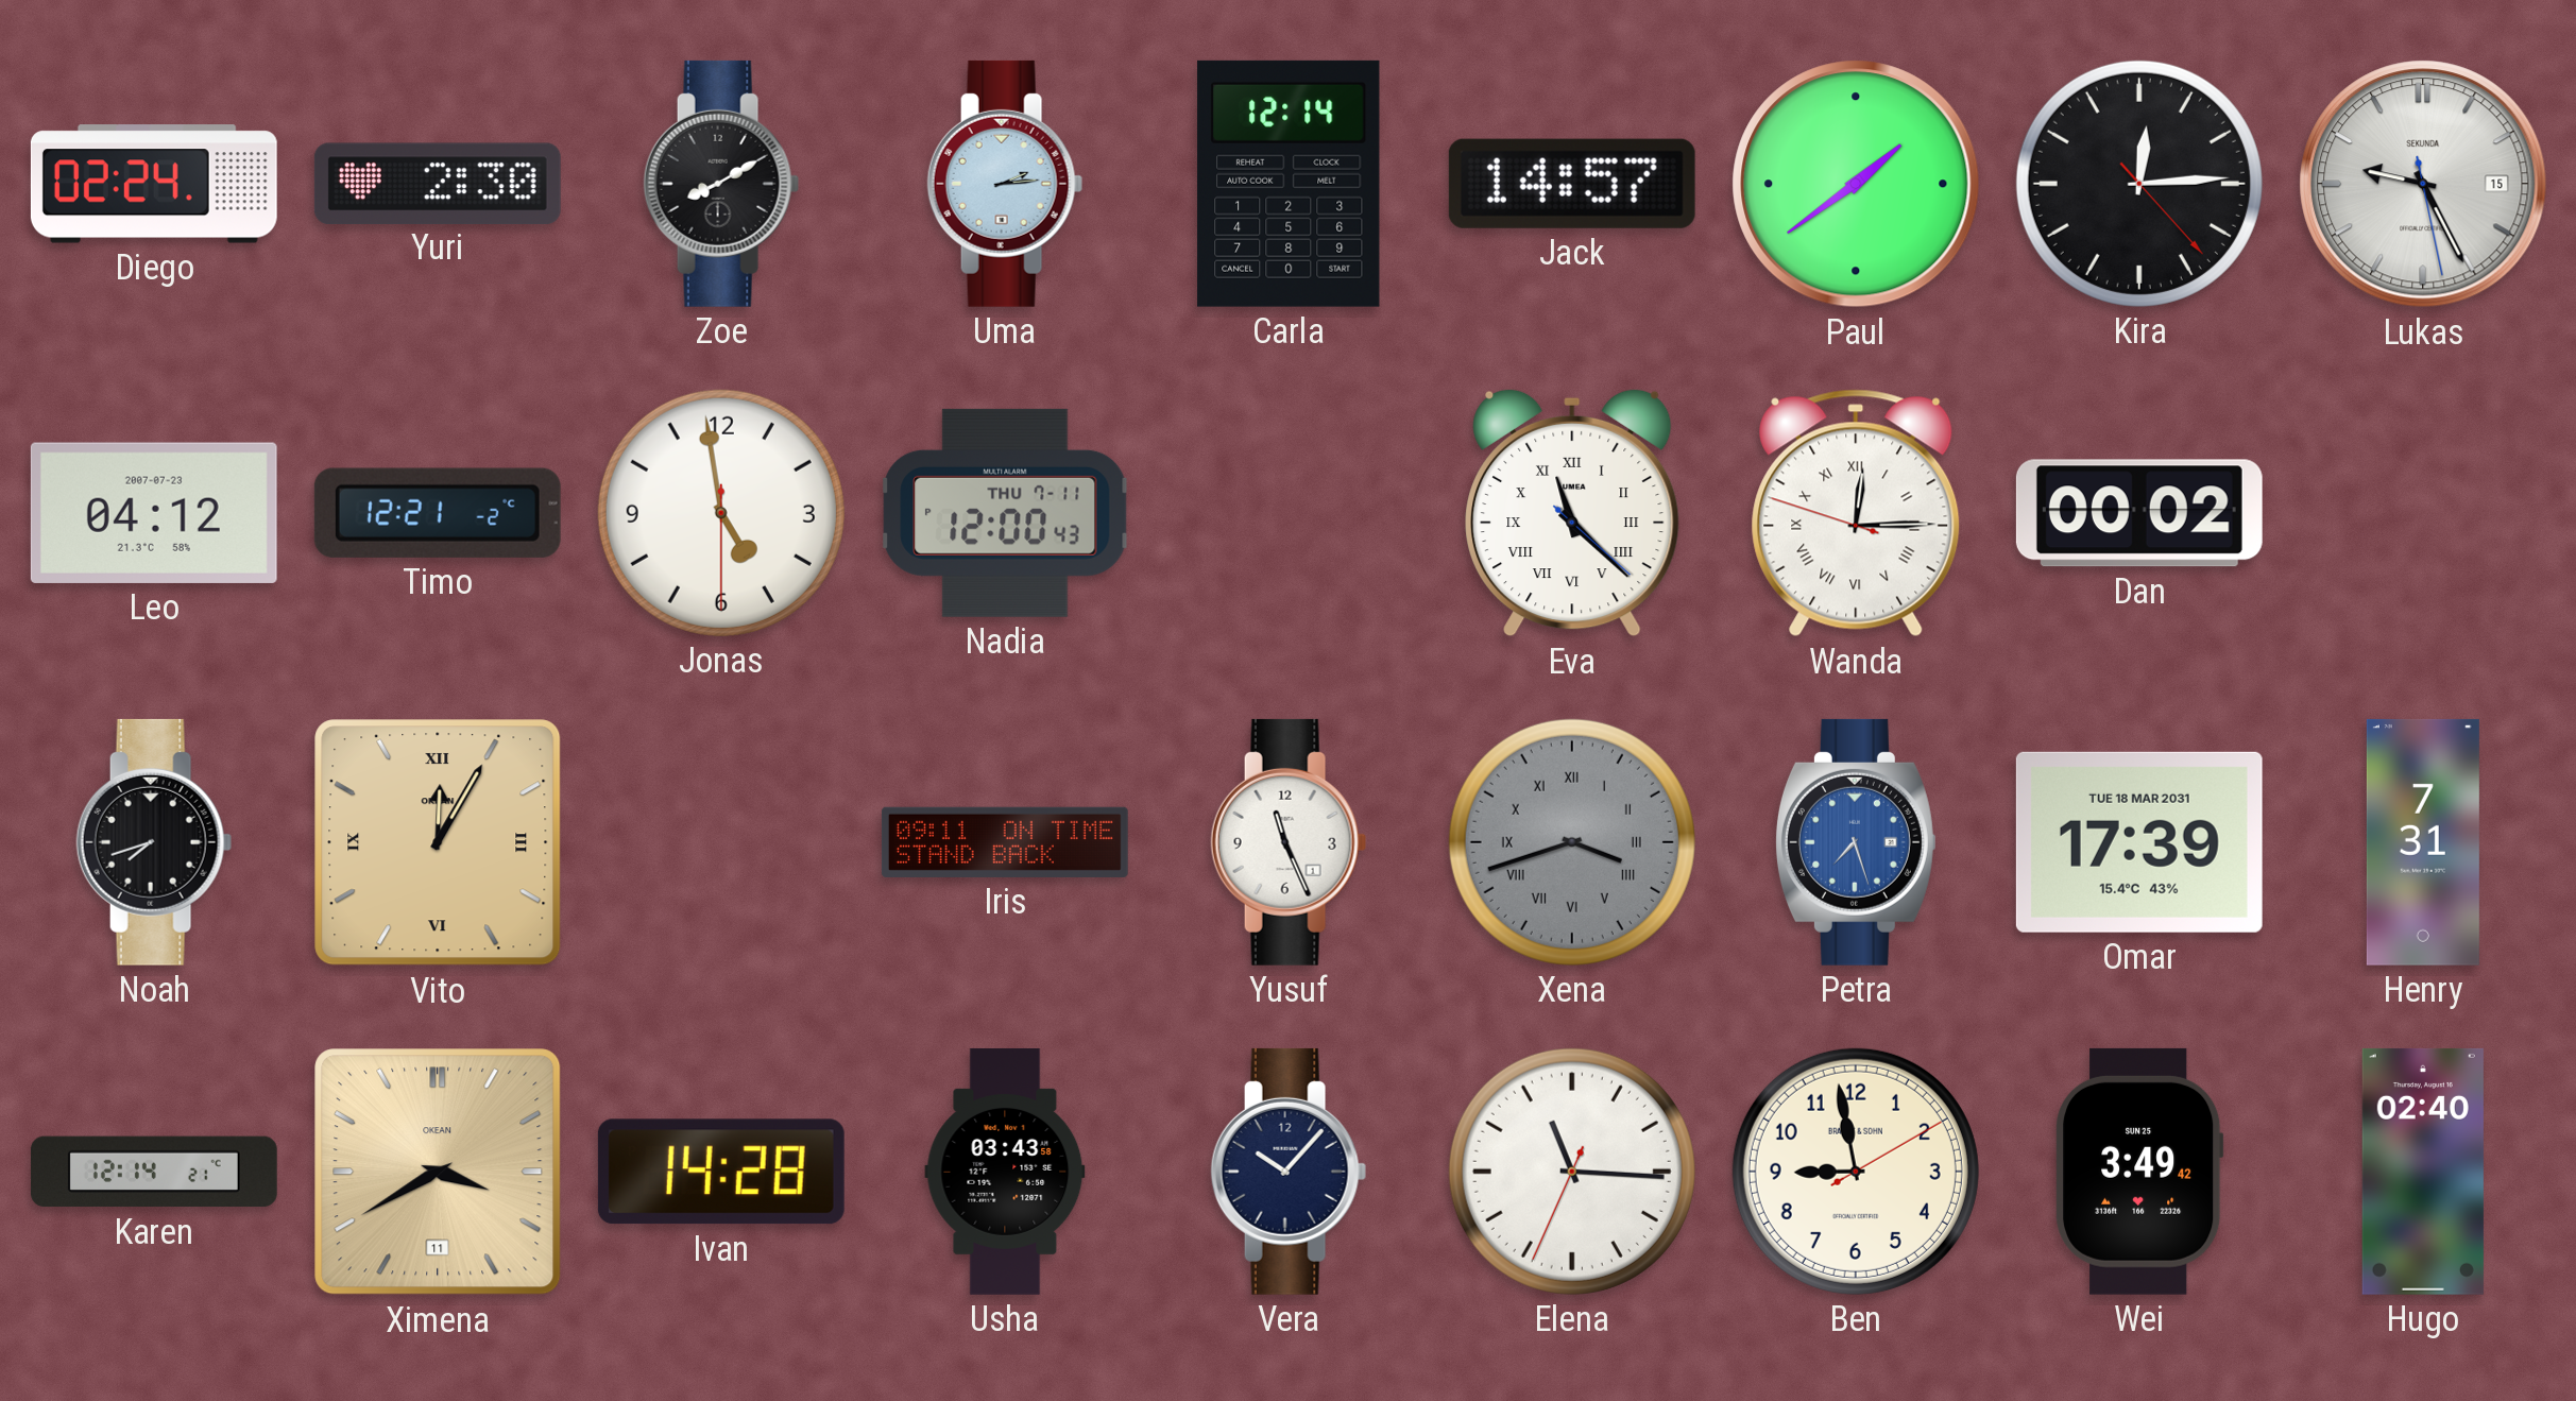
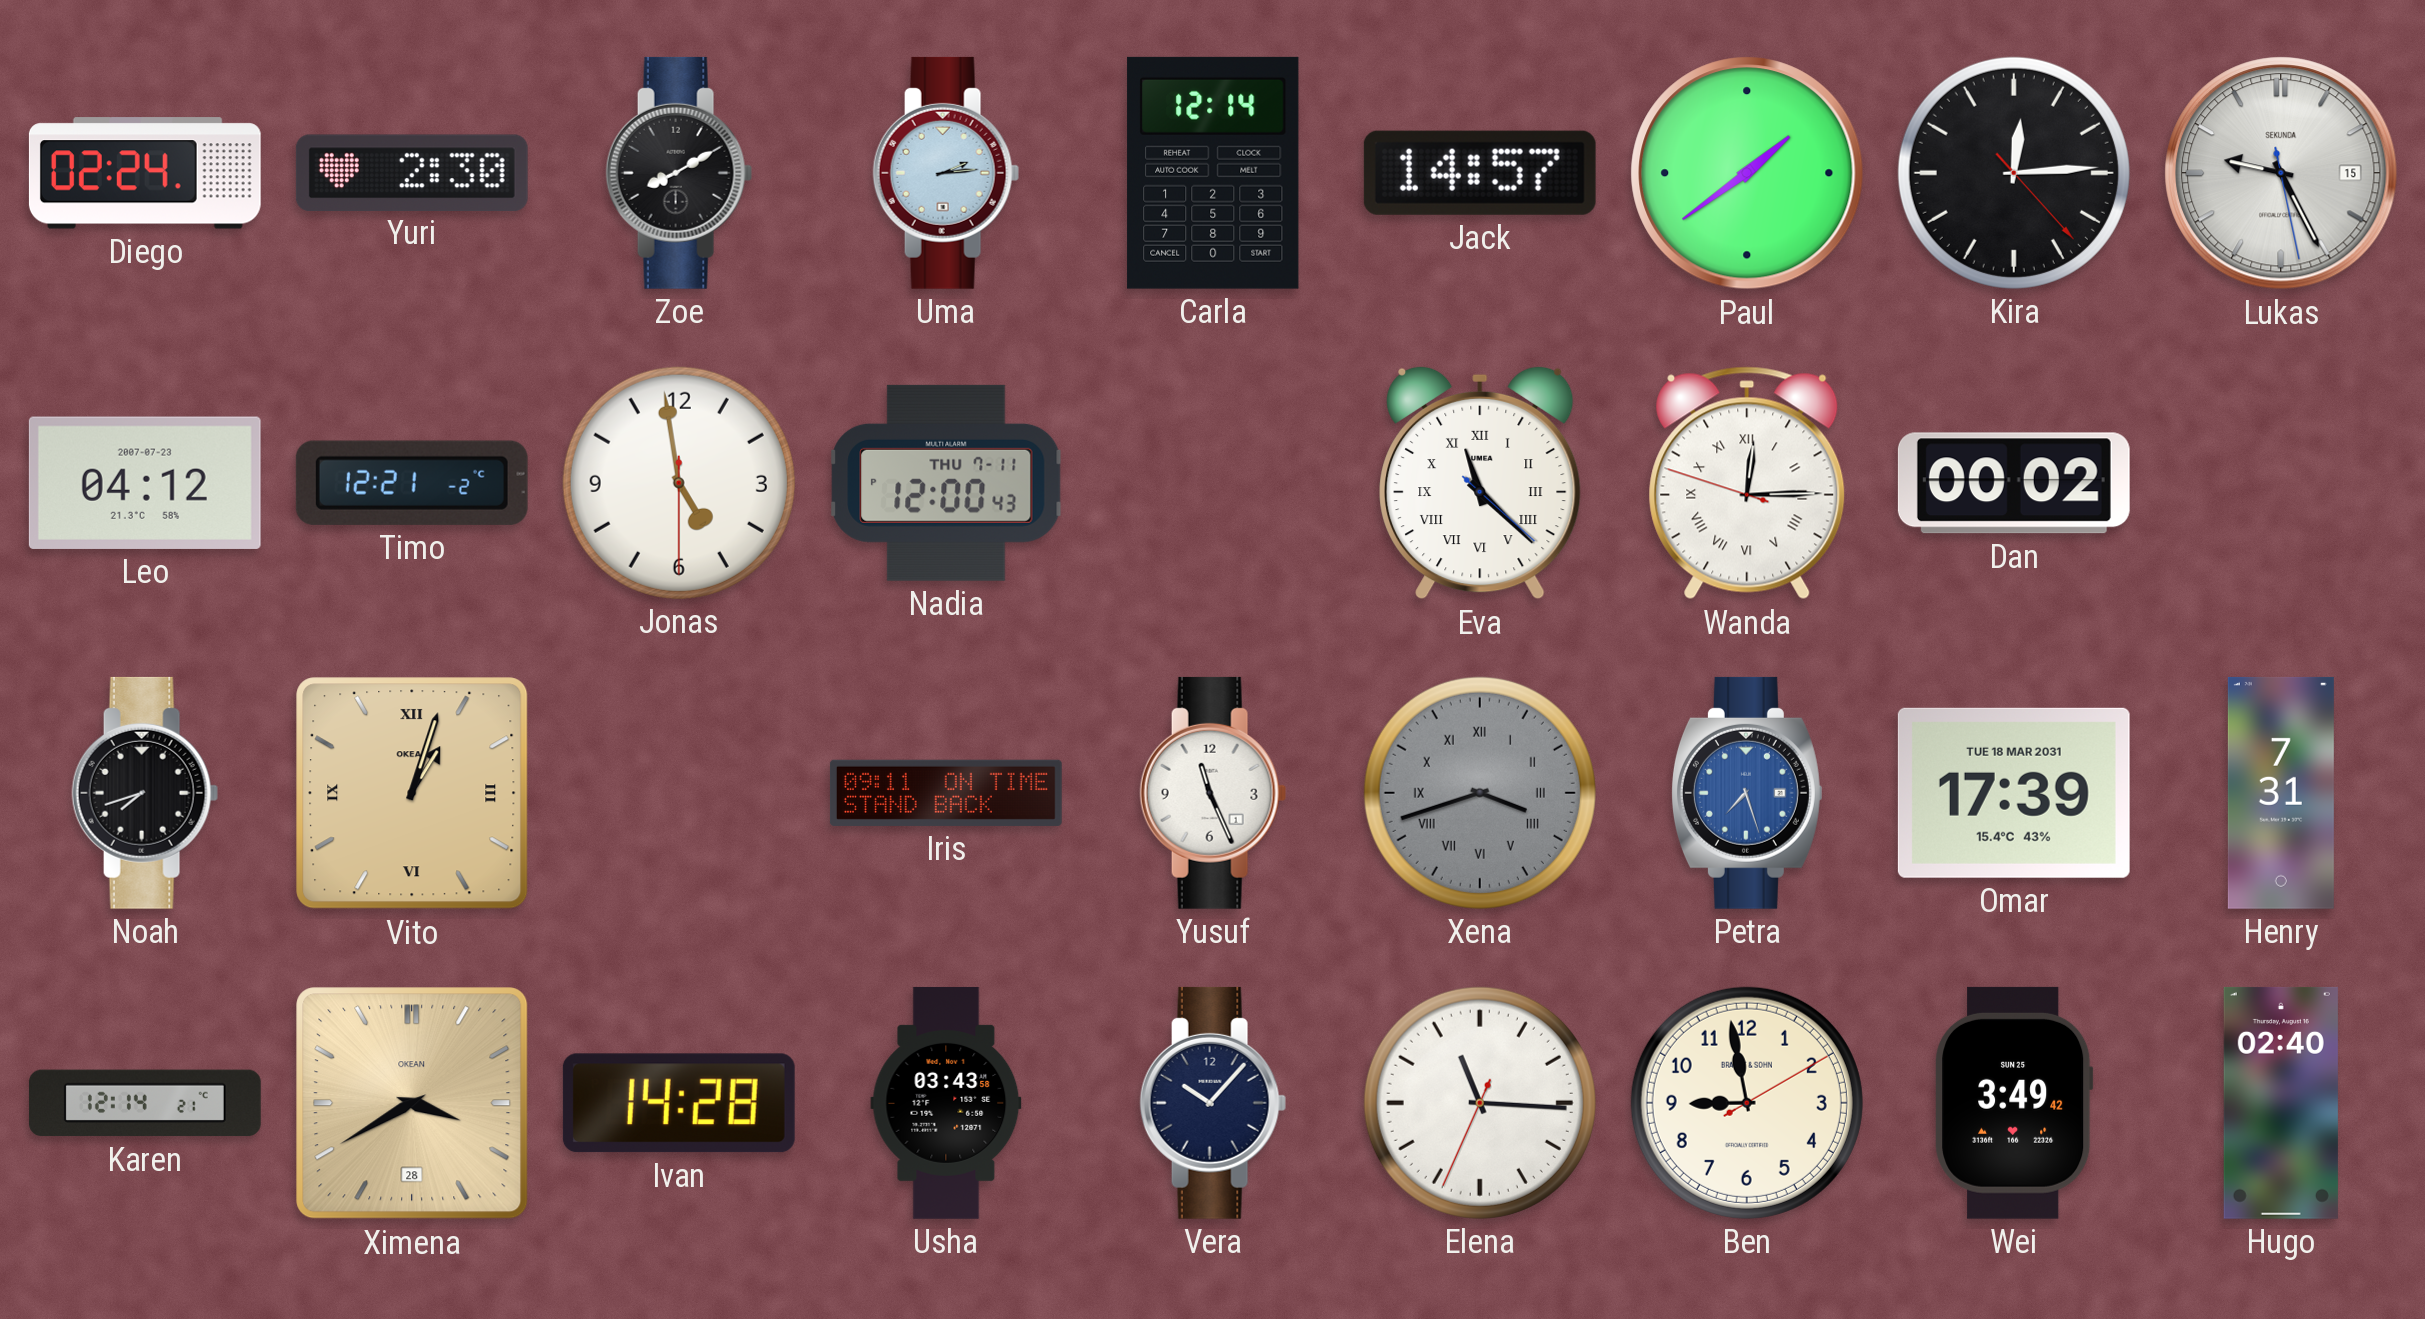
Vito: 12:05 -> 1:03 (412, 793)
Ximena date: 11 -> 28 (412, 1103)
